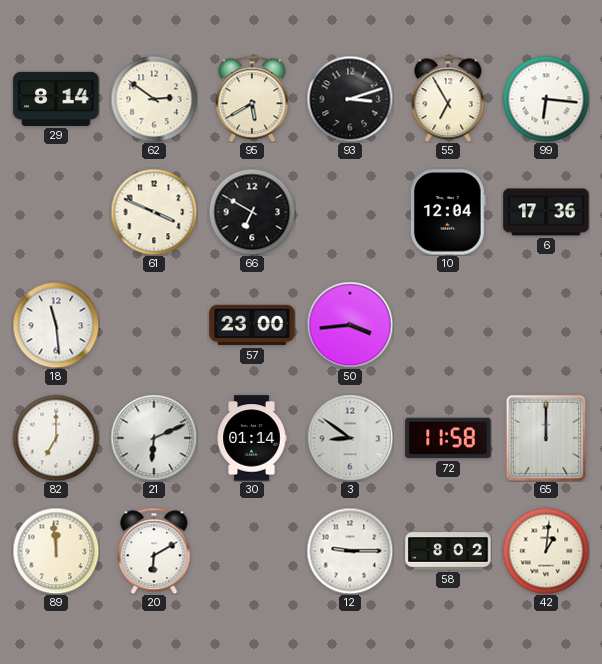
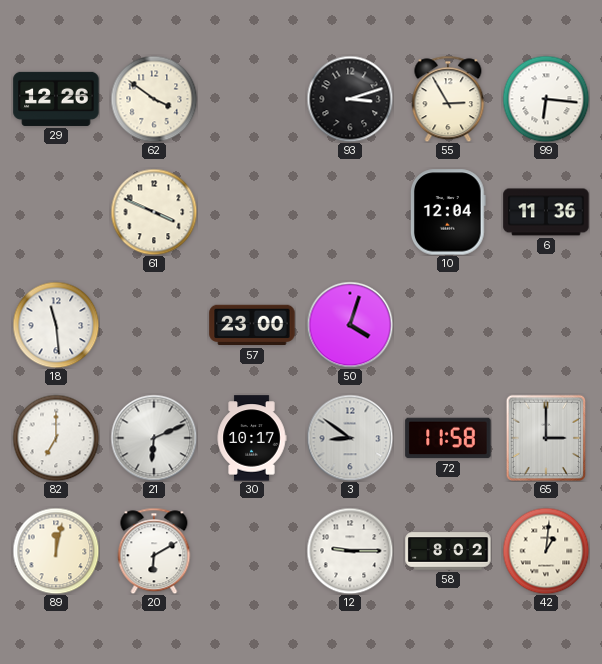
29: 8:14 -> 12:26 (56, 99)
62: 2:51 -> 3:51 (154, 99)
95: 5:40 -> none (252, 99)
55: 6:55 -> 2:55 (448, 99)
66: 6:50 -> none (252, 212)
6: 17:36 -> 11:36 (546, 212)
50: 3:44 -> 4:03 (350, 325)
30: 01:14 -> 10:17 (252, 438)
65: 12:00 -> 3:00 (546, 438)
89: 11:59 -> 12:02 (56, 551)
